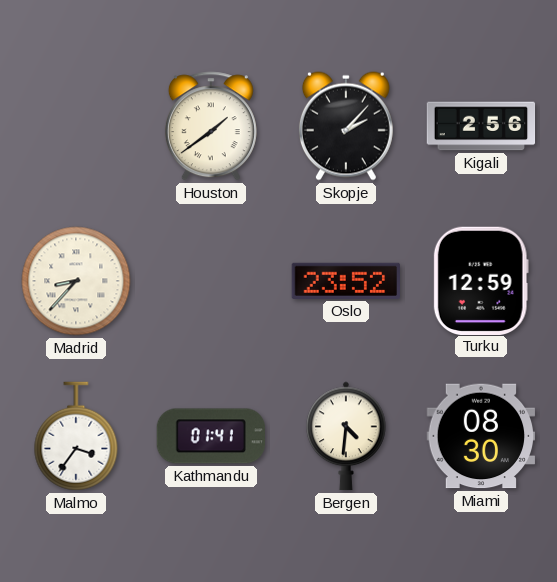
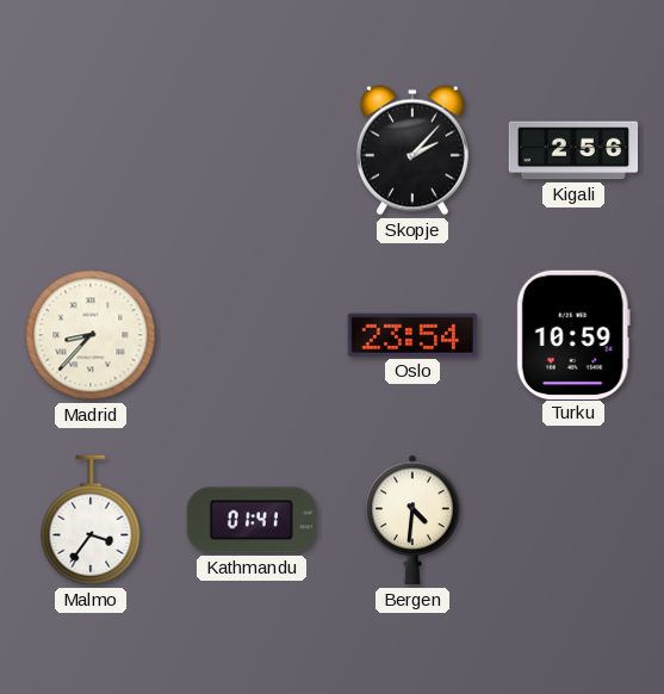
Houston: 1:39 -> none (211, 126)
Oslo: 23:52 -> 23:54 (412, 335)
Turku: 12:59 -> 10:59 (573, 334)
Miami: 08:30 -> none (481, 436)
